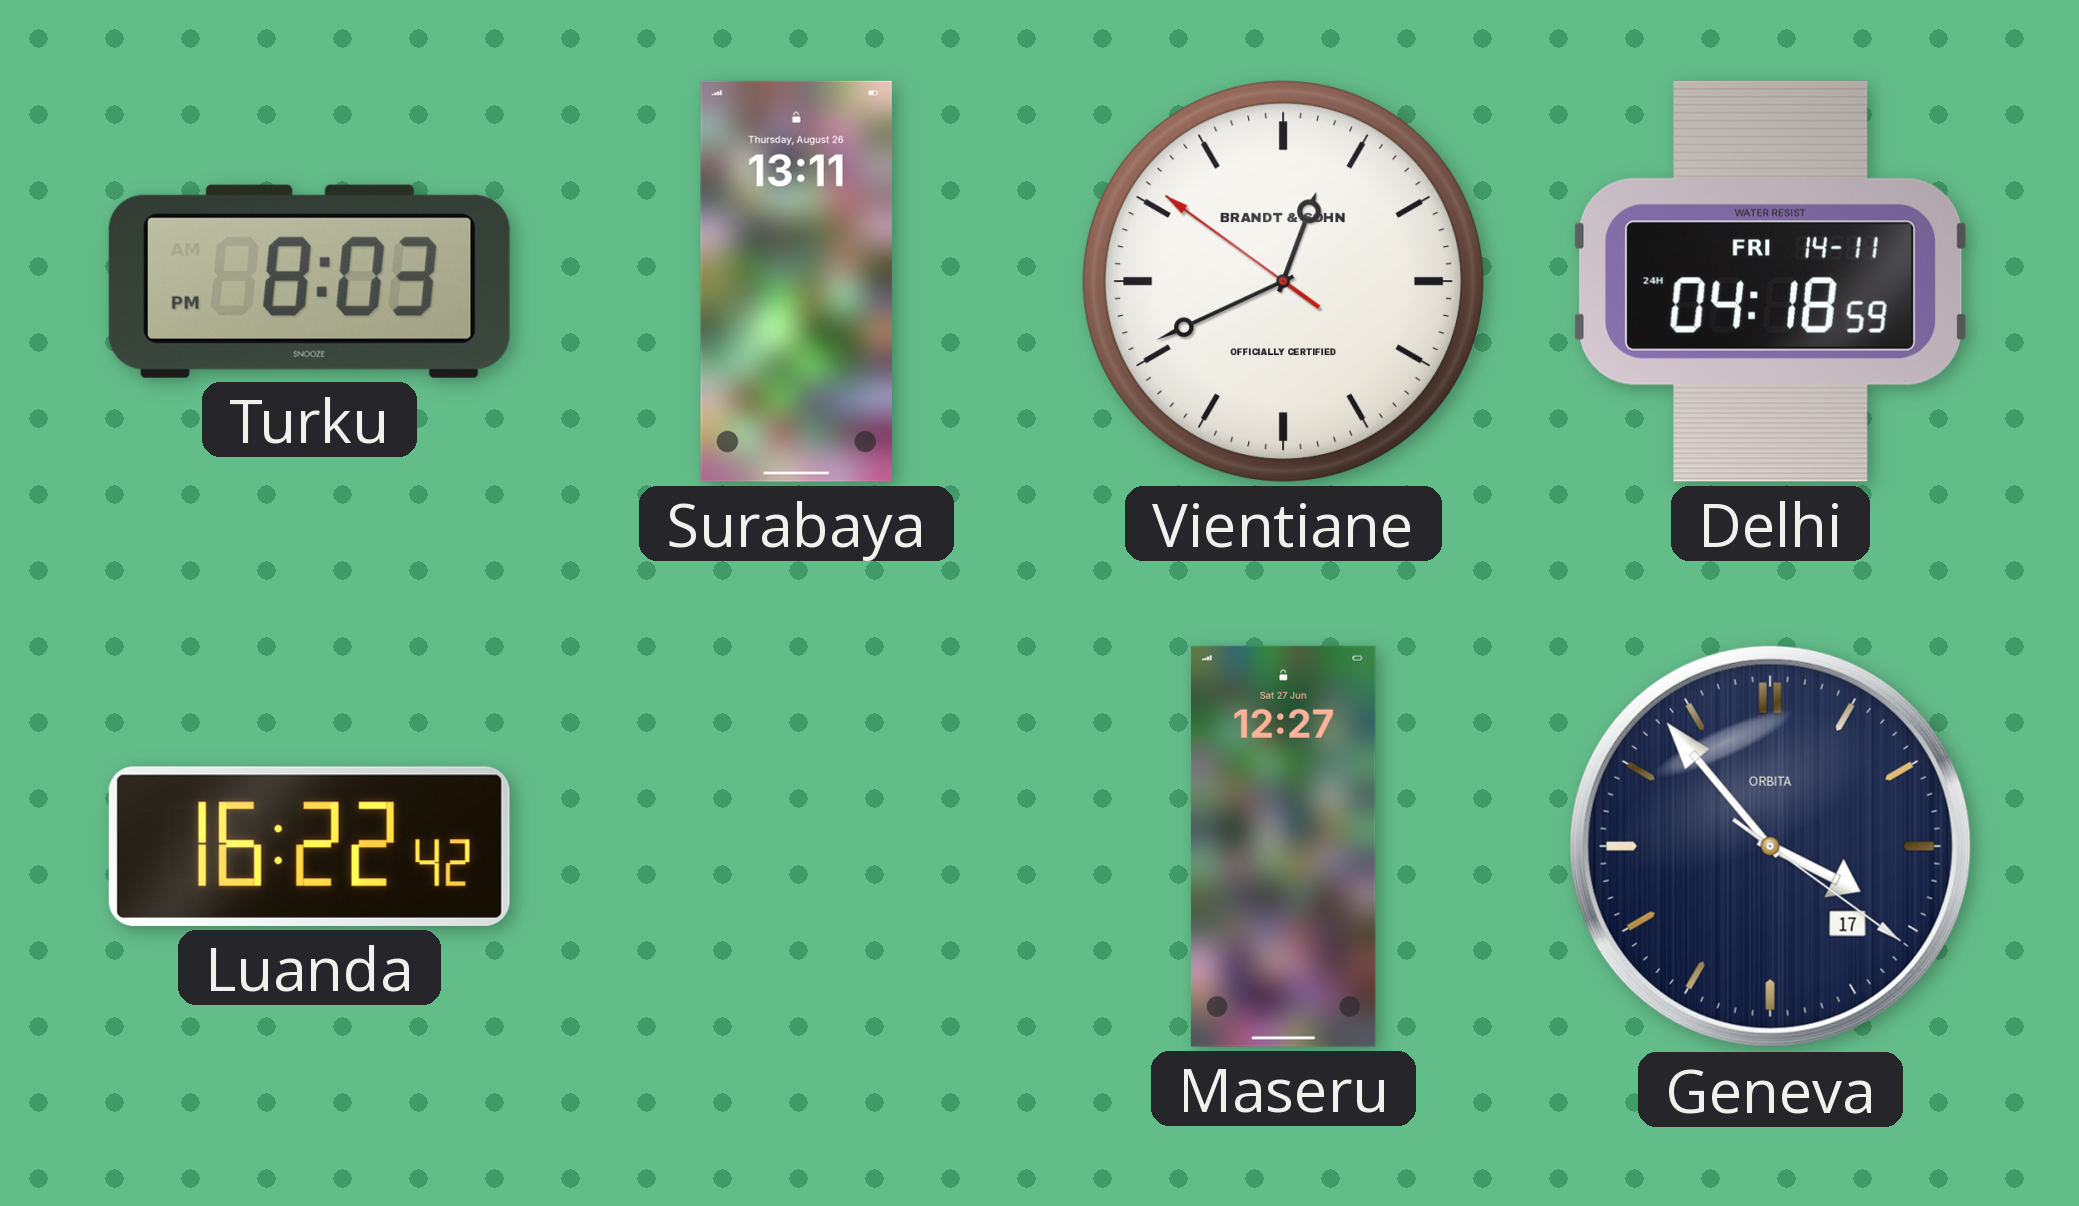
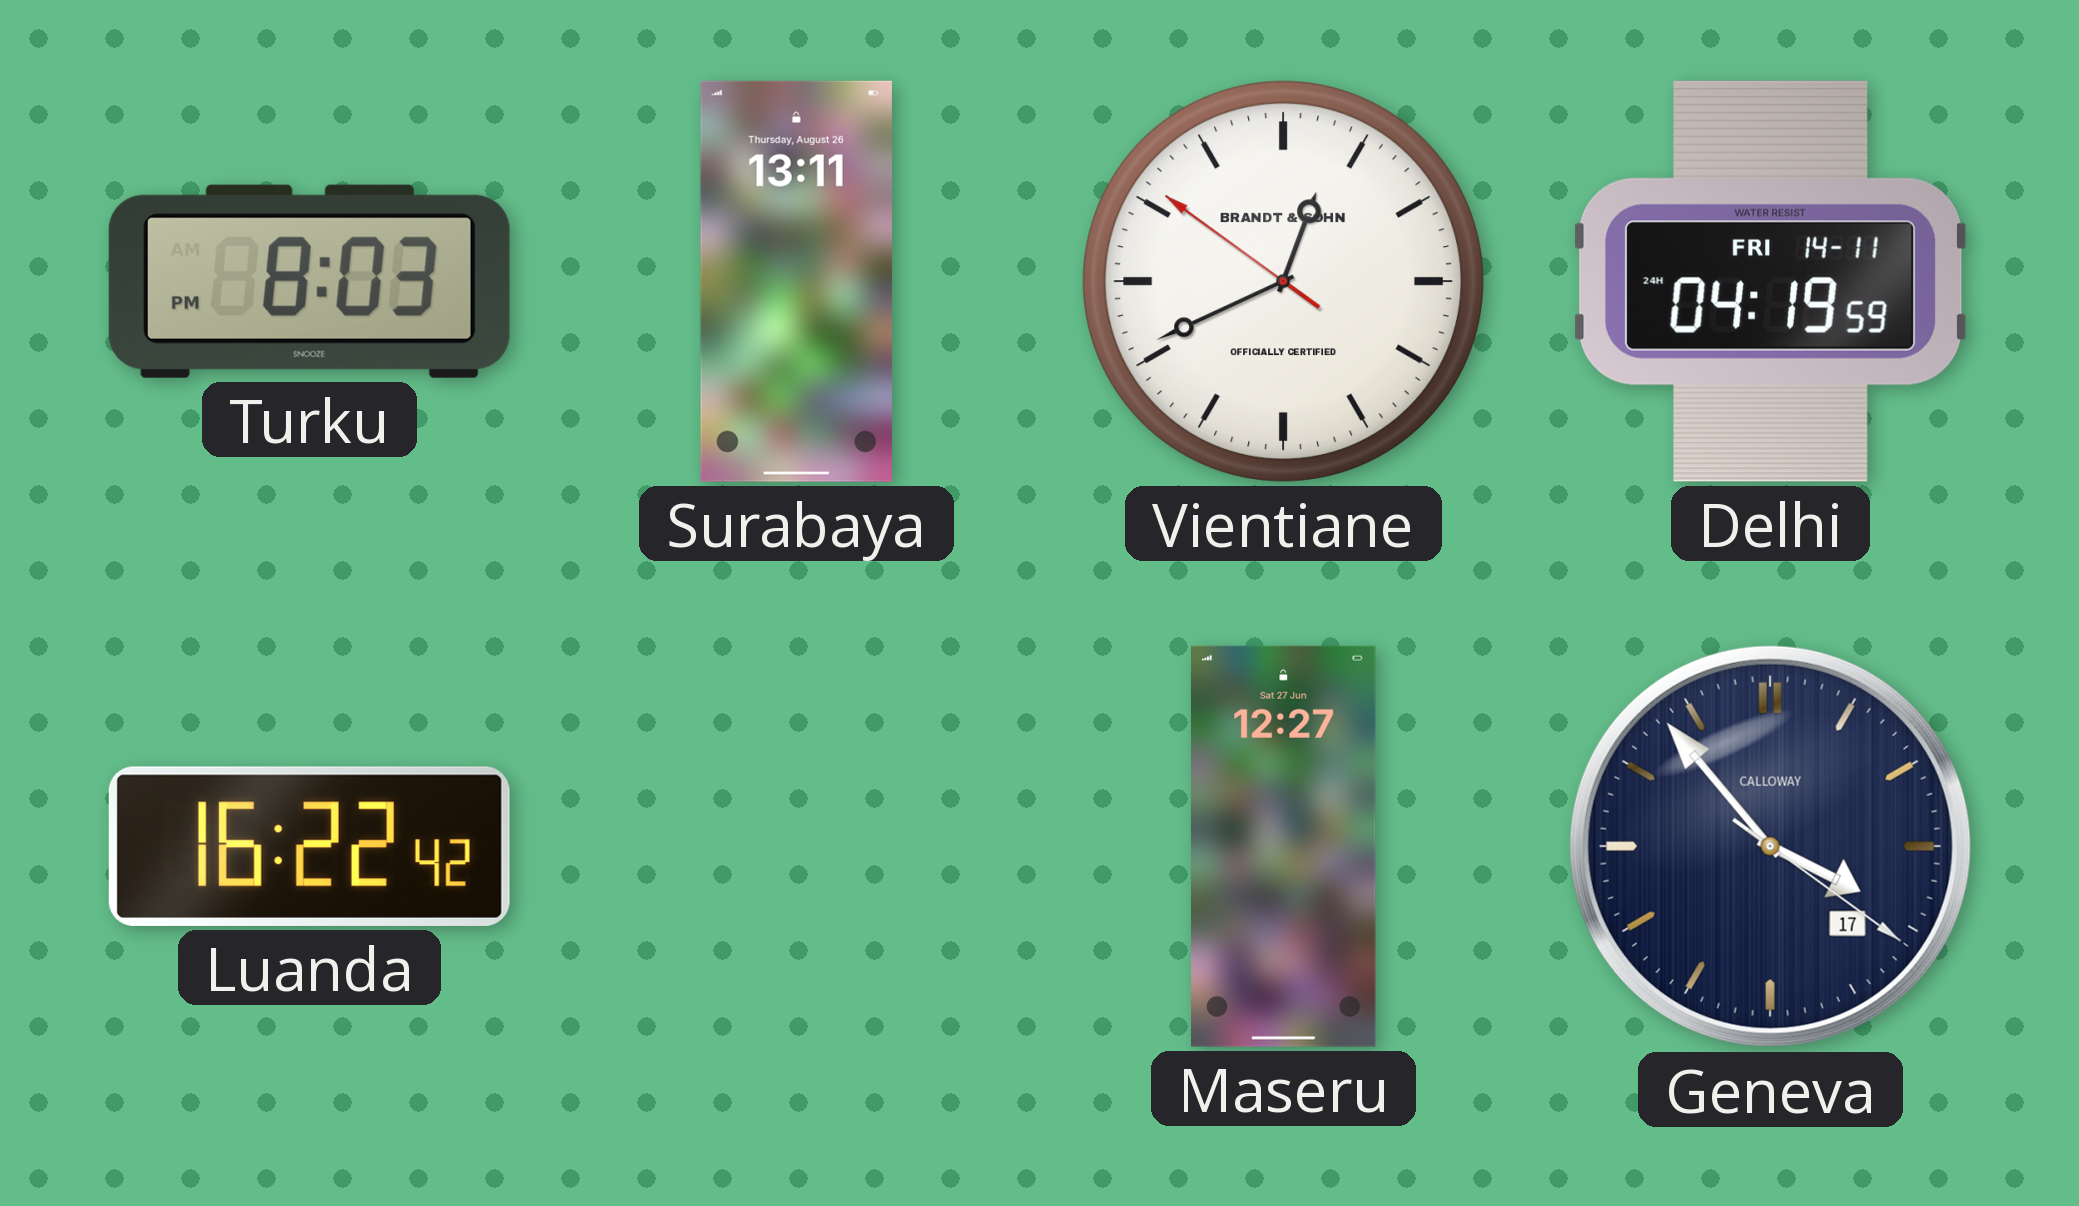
Delhi: 04:18 -> 04:19 (1770, 281)
Geneva brand: ORBITA -> CALLOWAY (1770, 846)
